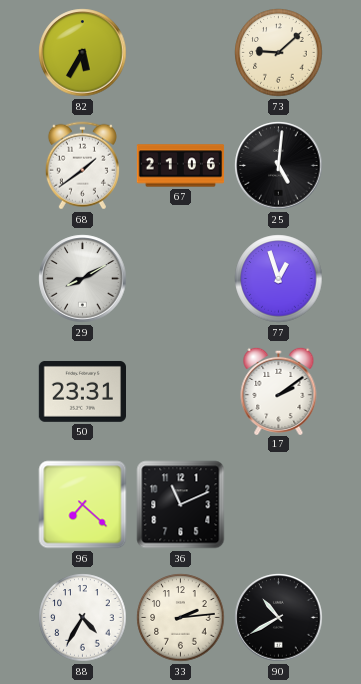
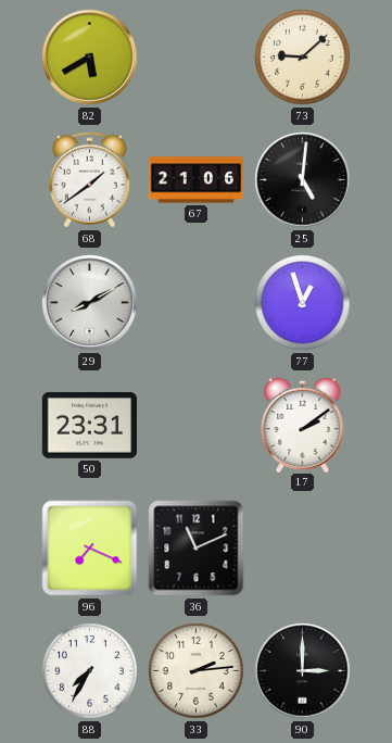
82: 5:35 -> 5:40 (90, 58)
96: 7:22 -> 7:19 (90, 549)
88: 4:35 -> 7:35 (90, 671)
90: 10:40 -> 3:00 (303, 671)
